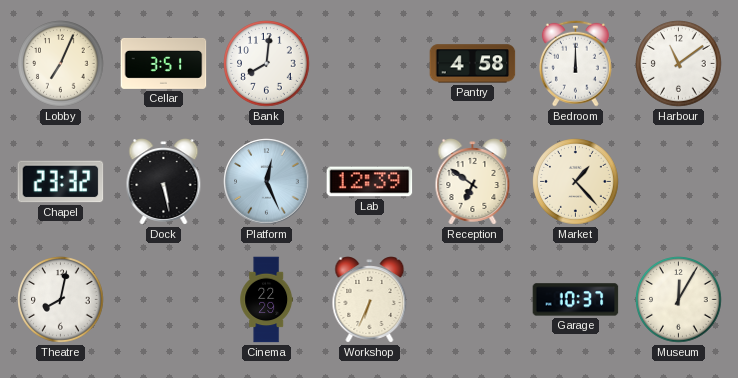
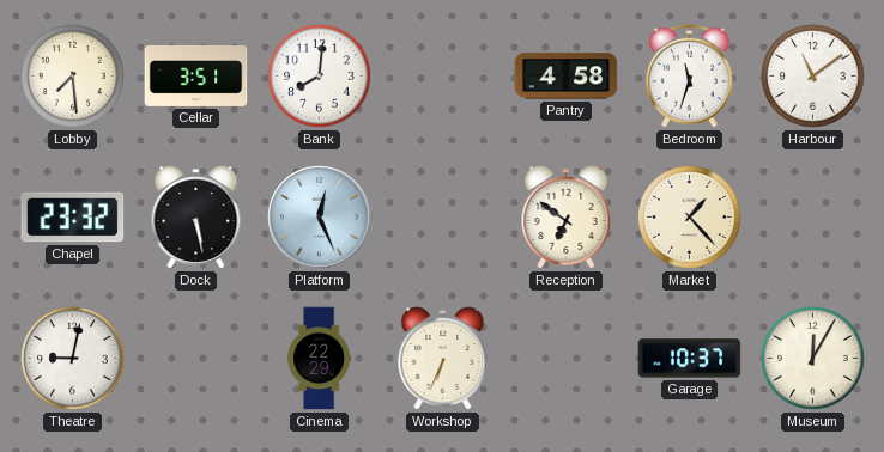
Lobby: 7:04 -> 7:29 (73, 77)
Bedroom: 12:00 -> 11:33 (689, 75)
Lab: 12:39 -> none (370, 182)
Theatre: 8:02 -> 9:02 (73, 359)
